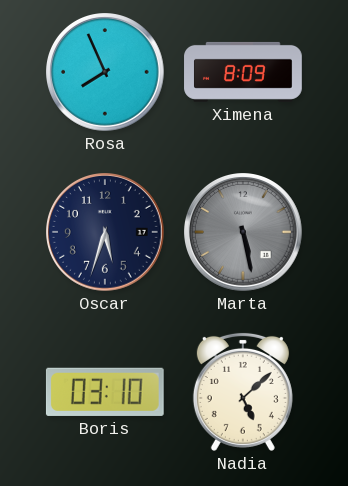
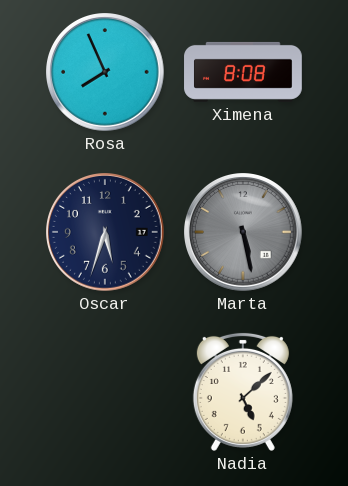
Ximena: 8:09 -> 8:08 (243, 72)
Boris: 03:10 -> none (105, 392)
